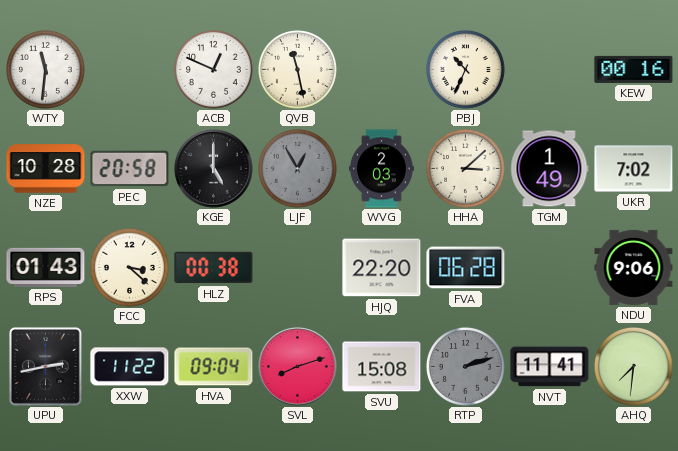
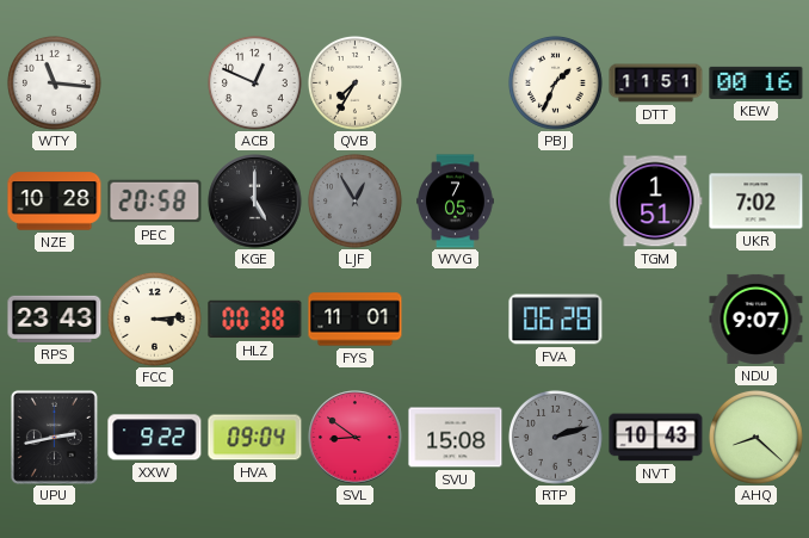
WTY: 11:31 -> 11:16 (55, 84)
QVB: 11:28 -> 7:35 (356, 84)
PBJ: 10:34 -> 1:34 (556, 84)
DTT: none -> 11:51 (656, 84)
WVG: 2:03 -> 7:05 (456, 202)
HHA: 3:08 -> none (466, 169)
TGM: 1:49 -> 1:51 (656, 202)
RPS: 01:43 -> 23:43 (55, 319)
FCC: 3:22 -> 3:14 (155, 320)
FYS: none -> 11:01 (356, 320)
HJQ: 22:20 -> none (382, 268)
NDU: 9:06 -> 9:07 (756, 319)
XXW: 11:22 -> 9:22 (155, 438)
SVL: 8:12 -> 8:51 (356, 438)
NVT: 11:41 -> 10:43 (656, 438)
AHQ: 7:31 -> 8:22 (756, 438)
